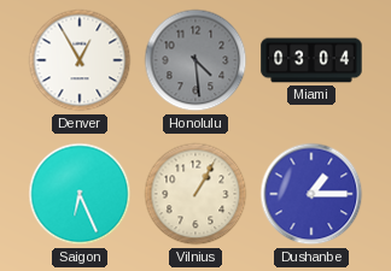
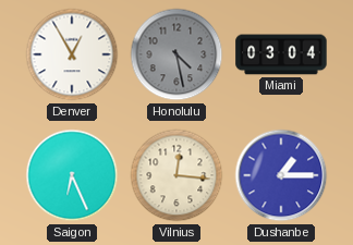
Honolulu: 4:29 -> 4:28 (176, 54)
Vilnius: 1:05 -> 12:16 (176, 175)
